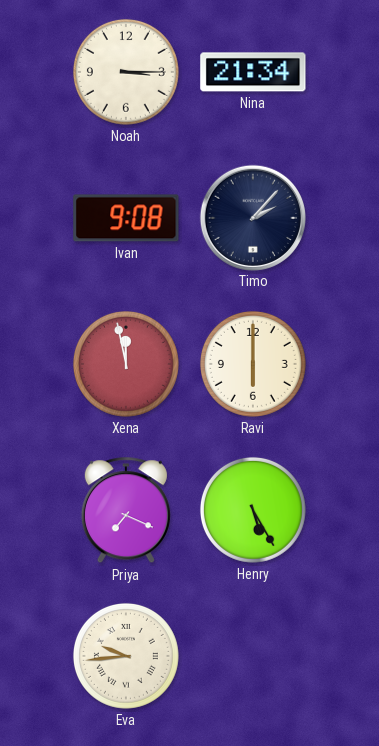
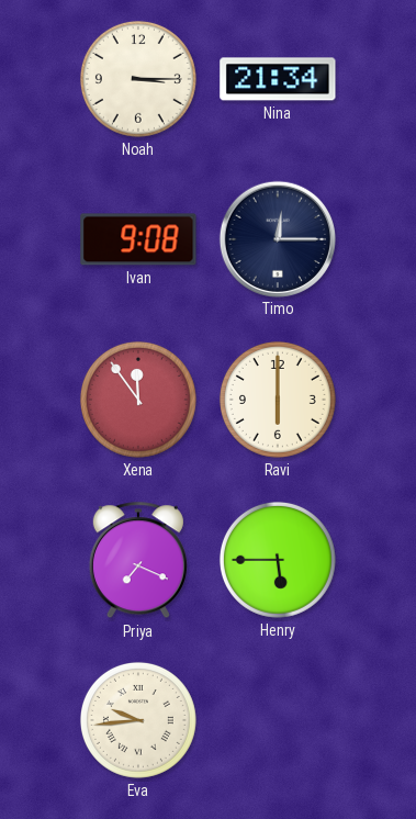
Timo: 2:07 -> 12:15 (277, 238)
Xena: 11:58 -> 11:54 (138, 400)
Henry: 5:25 -> 5:45 (278, 560)
